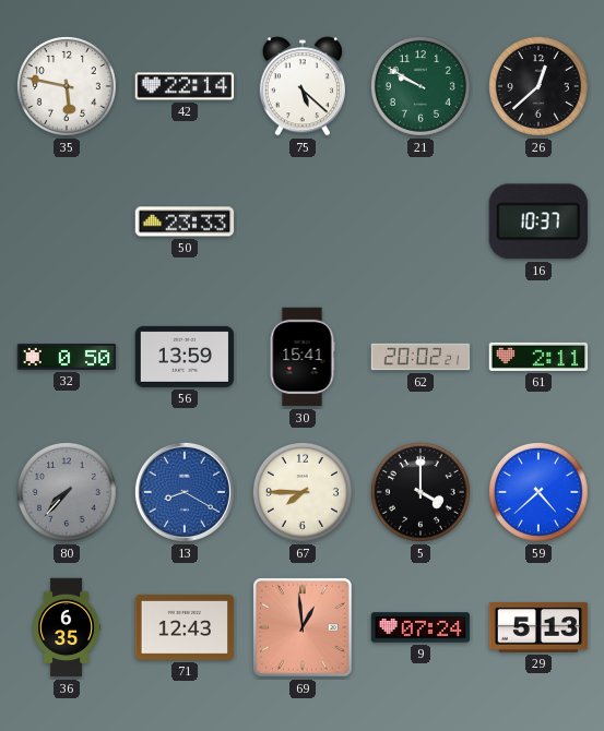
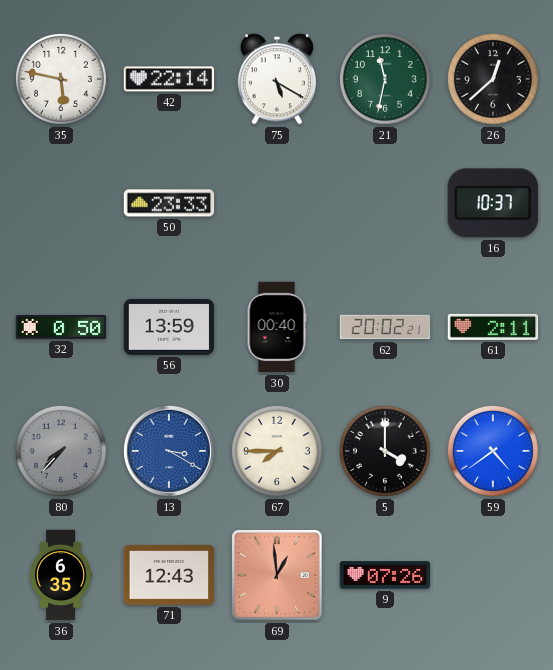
75: 5:22 -> 5:20 (277, 79)
21: 9:50 -> 11:32 (385, 79)
30: 15:41 -> 00:40 (277, 327)
13: 8:20 -> 3:20 (169, 451)
59: 4:38 -> 4:39 (493, 451)
9: 07:24 -> 07:26 (385, 575)
29: 5:13 -> none (538, 627)
